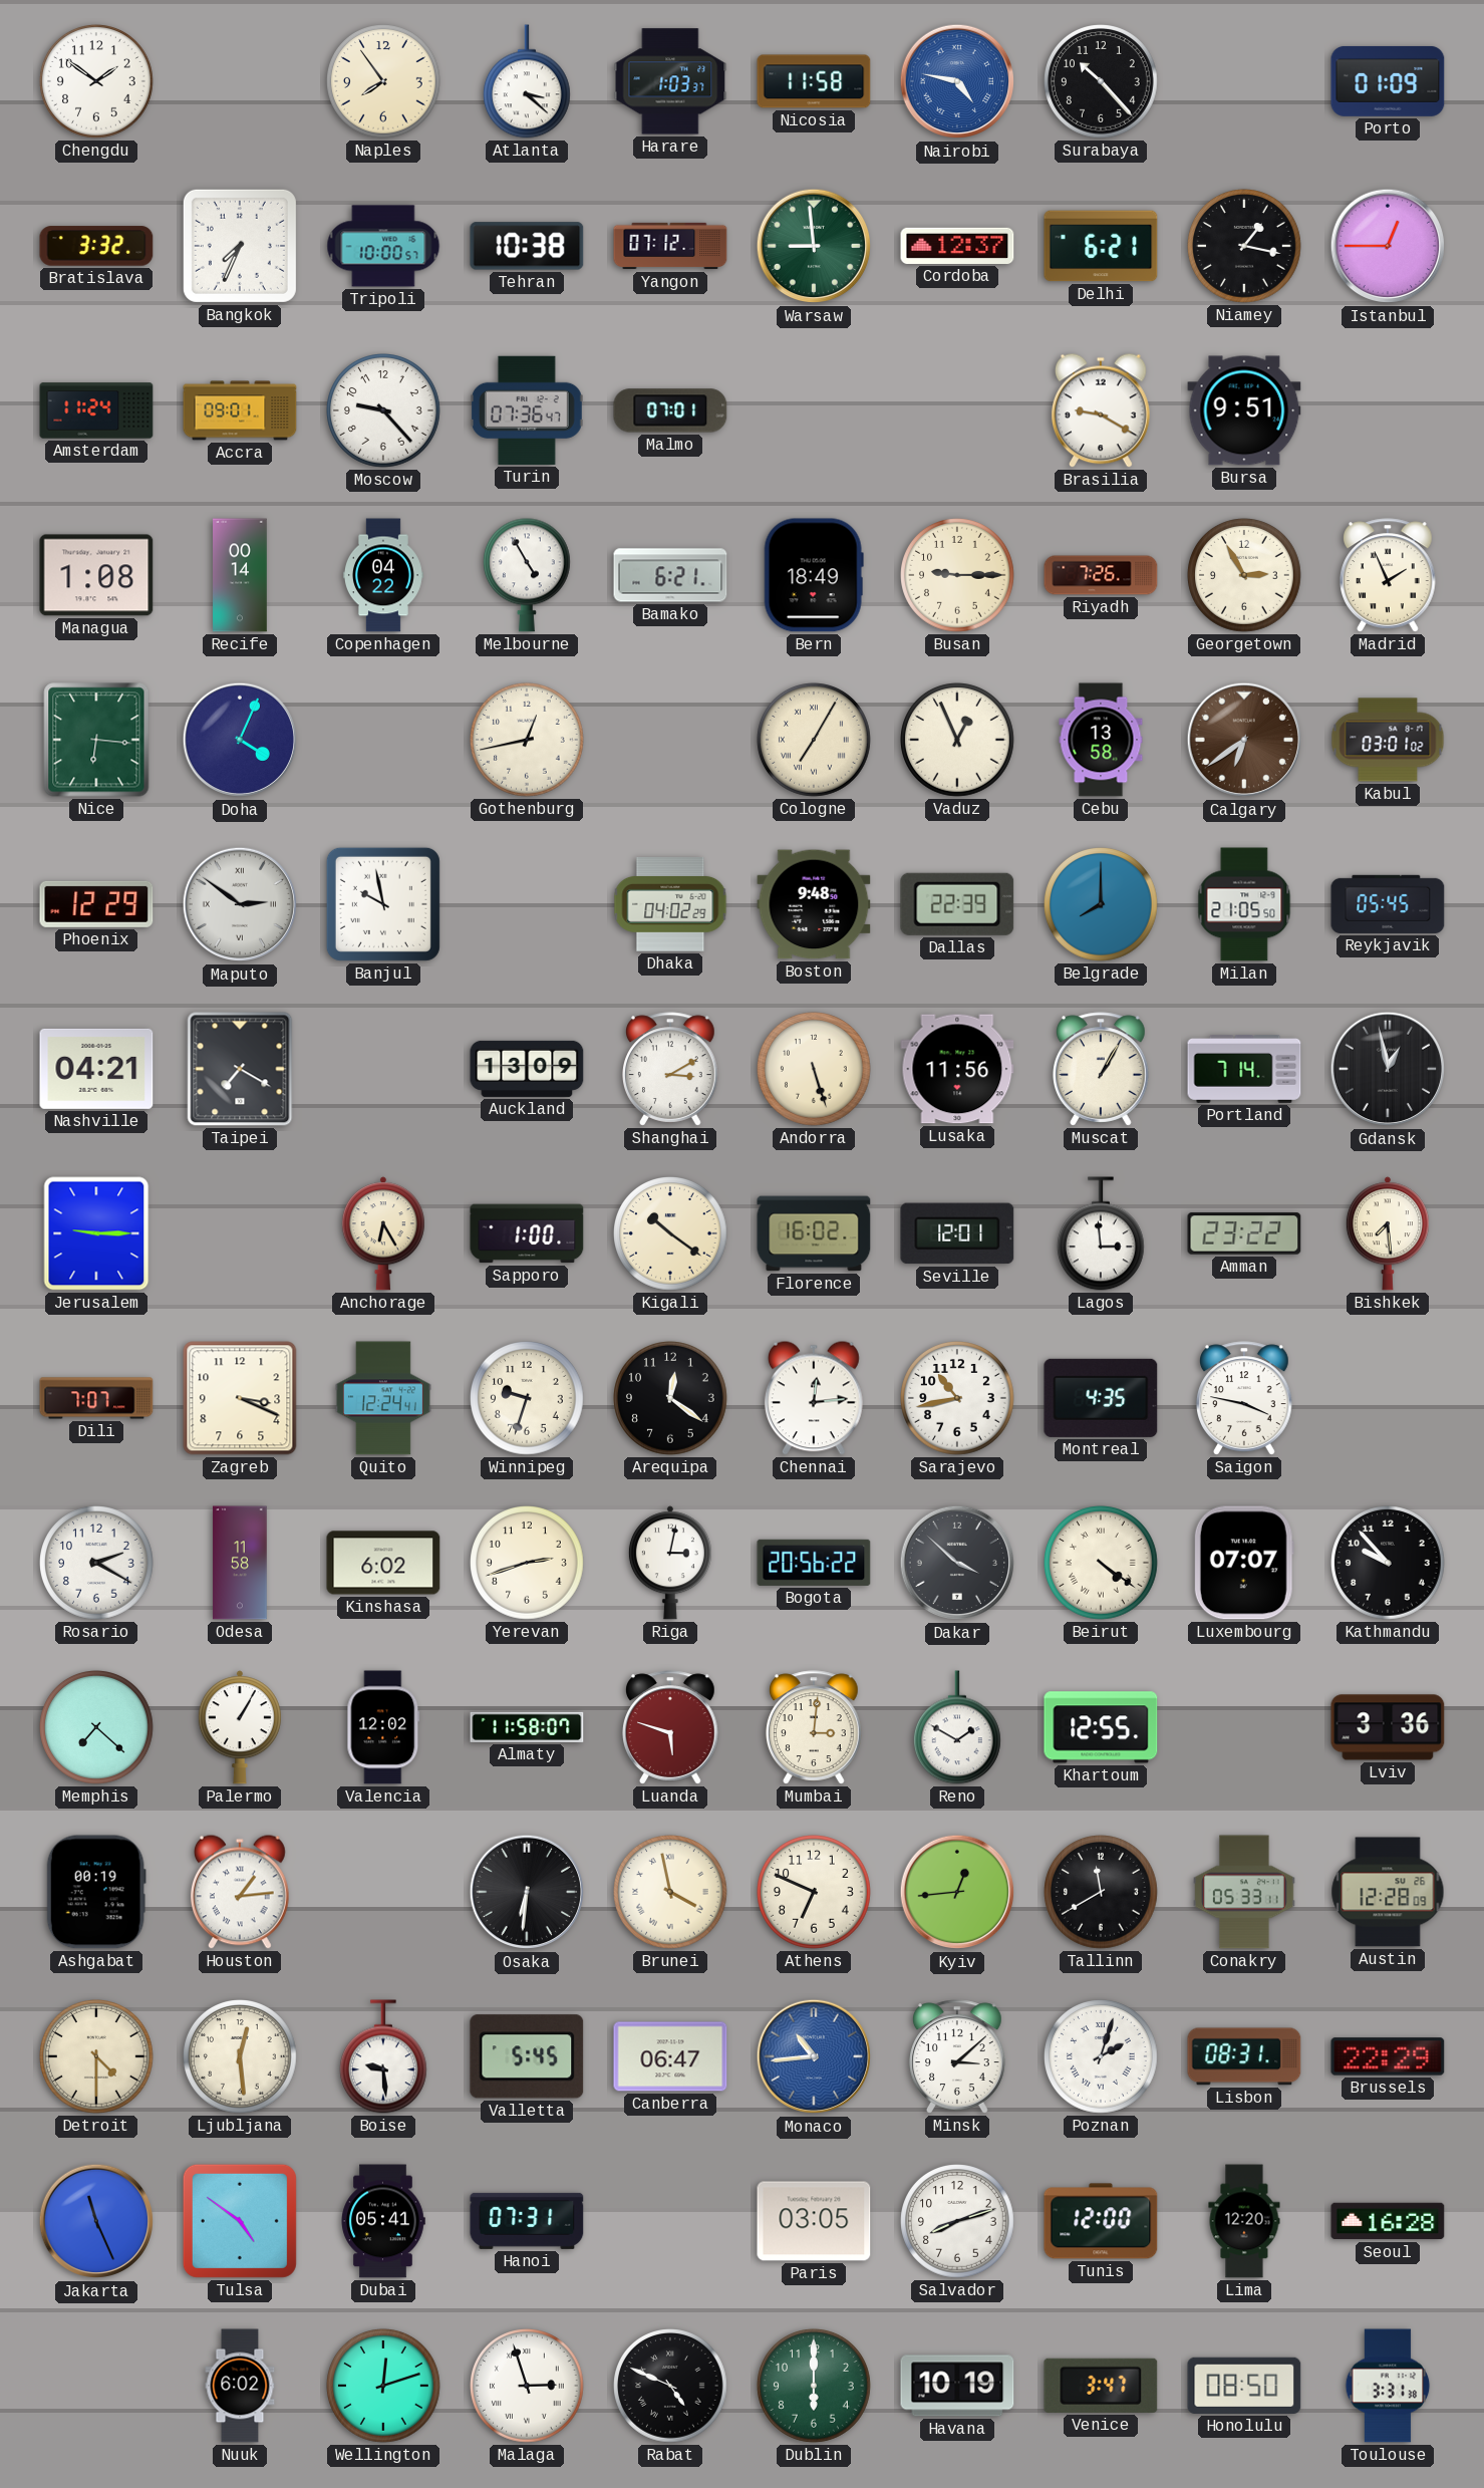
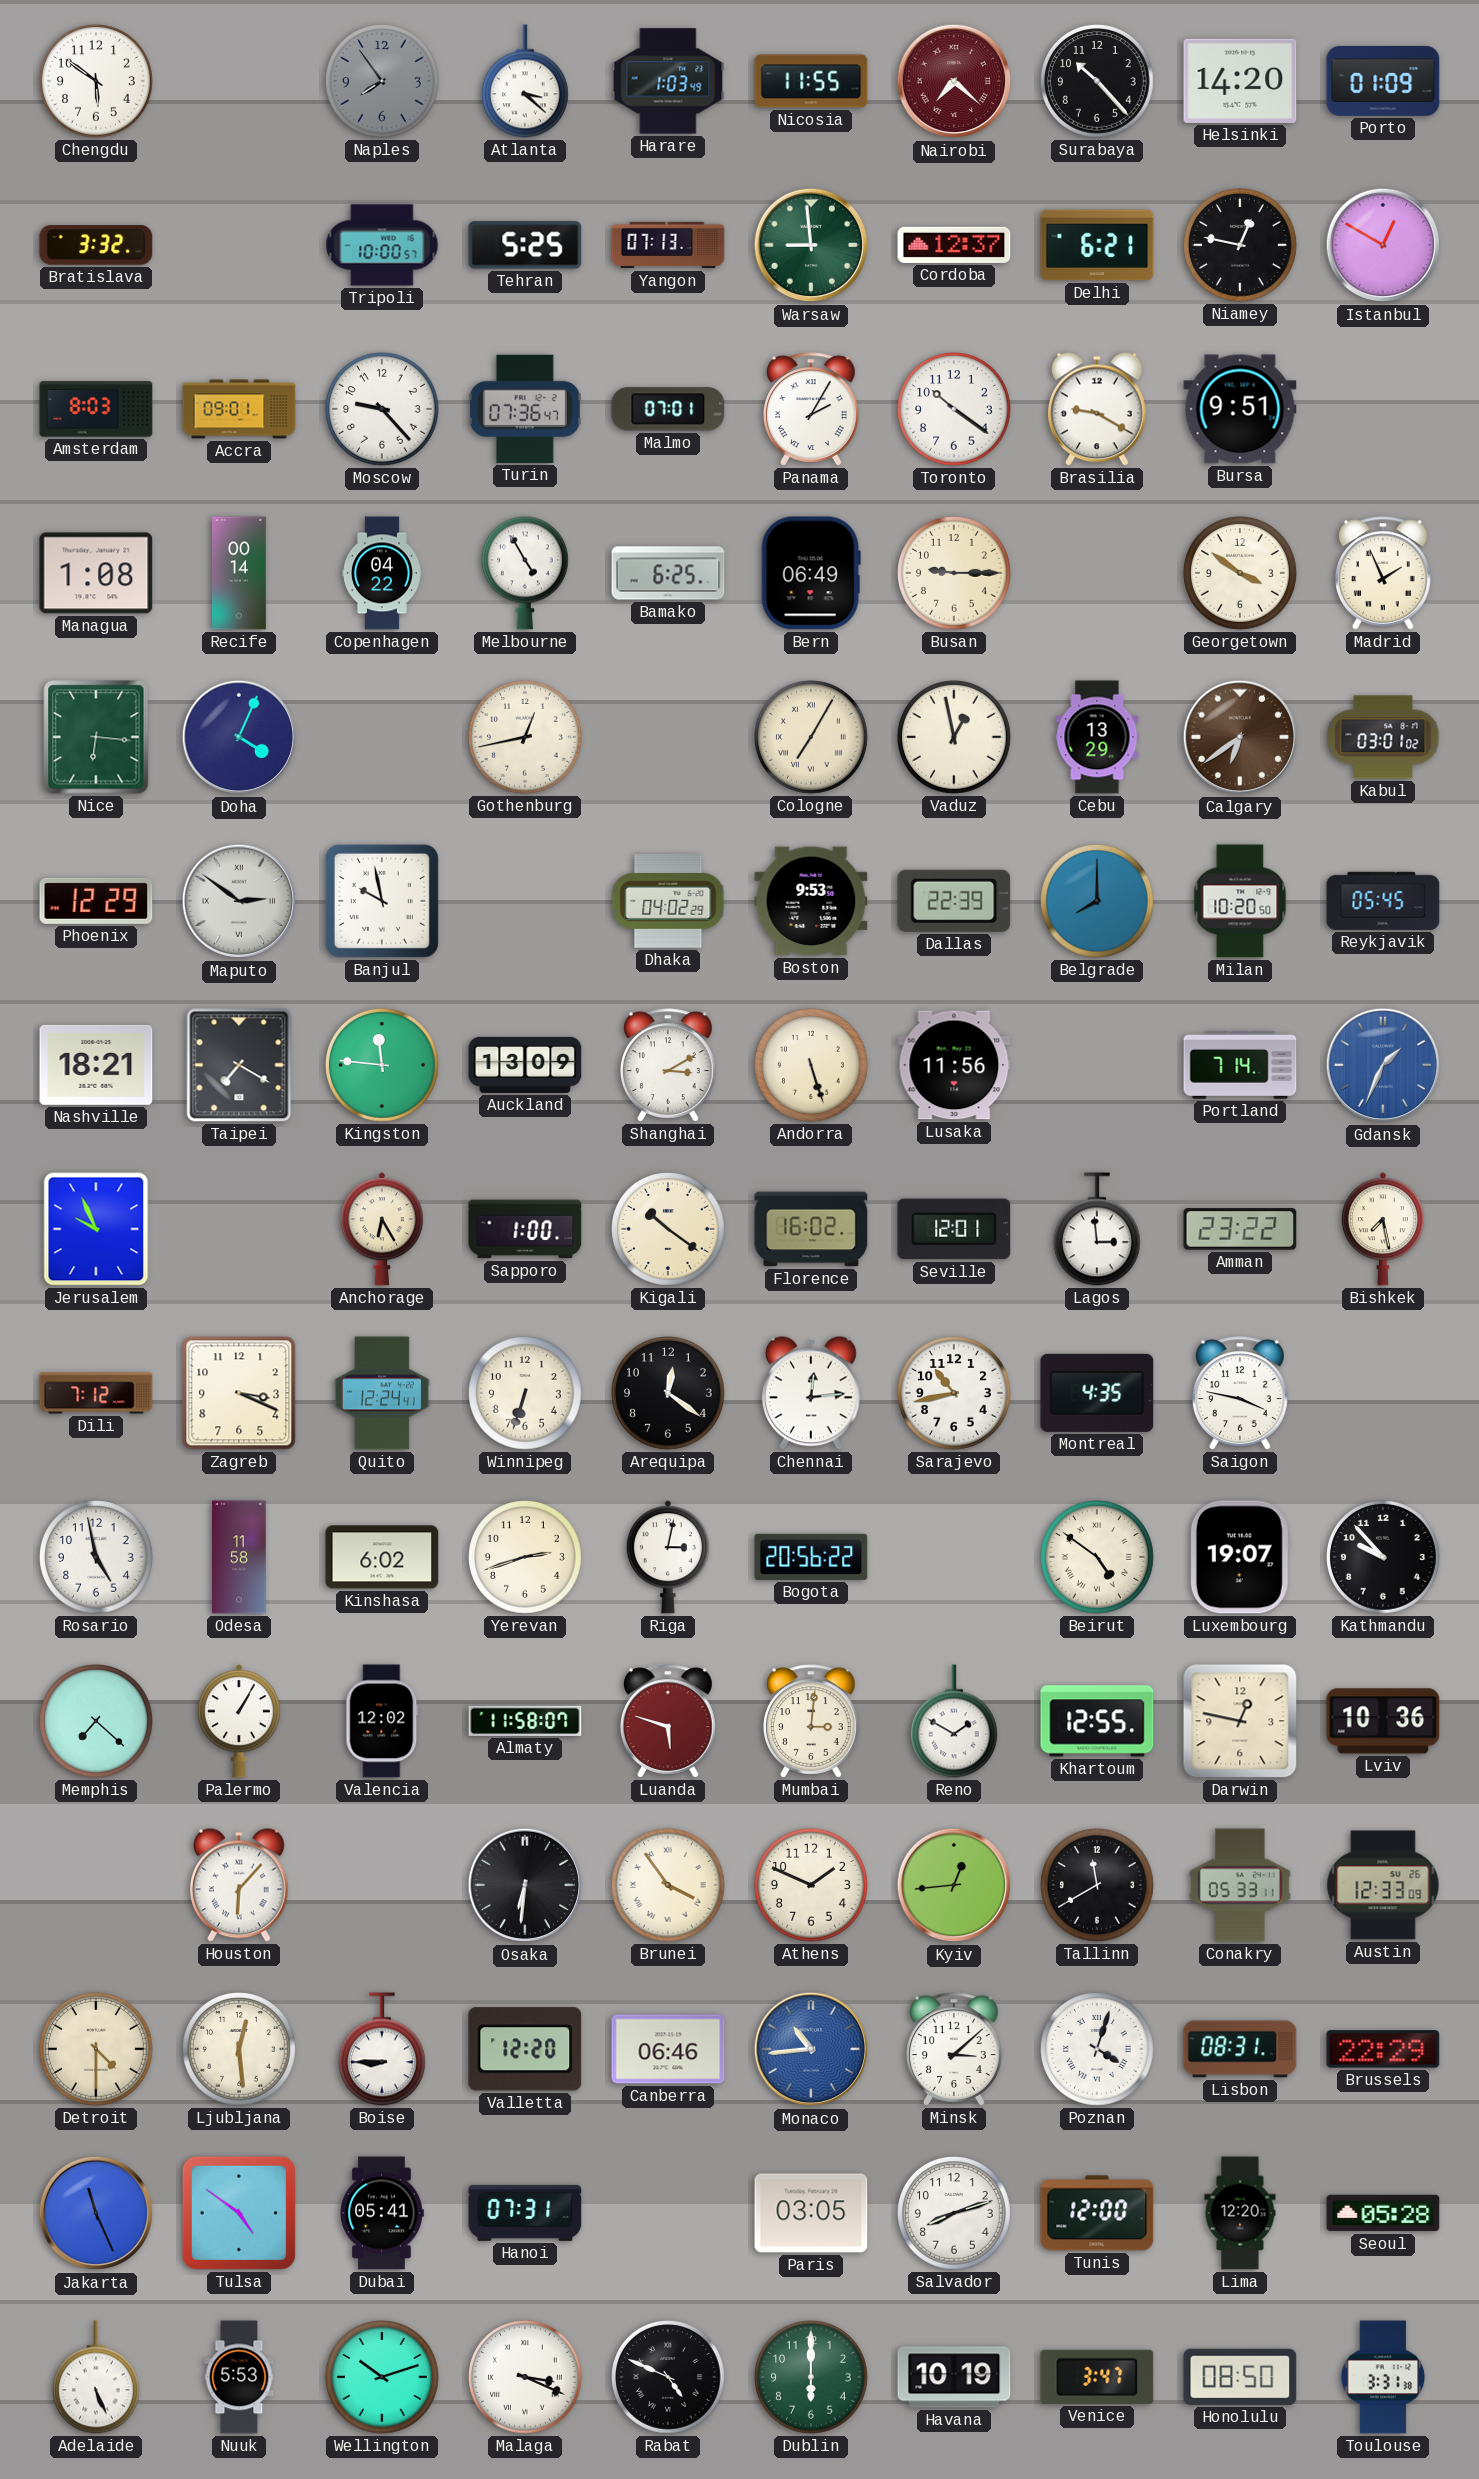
Chengdu: 1:51 -> 5:51 (97, 82)
Naples dial: cream -> grey (383, 82)
Harare: 1:03:37 -> 1:03:49 (668, 81)
Nicosia: 11:58 -> 11:55 (811, 81)
Nairobi: 4:47 -> 7:22 (954, 81)
Nairobi dial: blue -> burgundy (954, 81)
Helsinki: none -> 14:20 (1240, 81)
Bangkok: 7:34 -> none (240, 246)
Tehran: 10:38 -> 5:25 (525, 245)
Yangon: 07:12 -> 07:13 (668, 245)
Niamey: 1:17 -> 12:47 (1241, 246)
Istanbul: 12:45 -> 12:50 (1383, 245)
Amsterdam: 11:24 -> 8:03 (96, 409)
Panama: none -> 2:05 (812, 409)
Toronto: none -> 10:21 (955, 410)
Bamako: 6:21 -> 6:25 (668, 573)
Bern: 18:49 -> 06:49 (811, 573)
Riyadh: 7:26 -> none (1101, 575)
Georgetown: 2:55 -> 3:51 (1241, 574)
Vaduz: 12:56 -> 12:58 (955, 738)
Cebu: 13:58 -> 13:29 (1097, 737)
Boston: 9:48 -> 9:53 (811, 901)
Milan: 21:05 -> 10:20 (1240, 901)
Nashville: 04:21 -> 18:21 (96, 1065)
Kingston: none -> 11:46 (383, 1066)
Muscat: 1:05 -> none (1102, 1069)
Gdansk: 12:58 -> 1:34 (1383, 1065)
Gdansk dial: black -> blue (1383, 1065)
Jerusalem: 9:15 -> 9:56 (96, 1229)
Bishkek: 7:29 -> 7:28 (1383, 1229)
Dili: 7:07 -> 7:12 (96, 1393)
Winnipeg: 9:33 -> 6:33 (526, 1394)
Rosario: 2:20 -> 4:58 (97, 1558)
Dakar: 3:52 -> none (957, 1563)
Beirut: 4:21 -> 4:51 (1098, 1558)
Luxembourg: 07:07 -> 19:07 (1240, 1557)
Darwin: none -> 12:47 (1240, 1721)
Lviv: 3:36 -> 10:36 (1383, 1721)
Ashgabat: 00:19 -> none (96, 1892)
Houston: 1:14 -> 6:07 (239, 1885)
Brunei: 3:58 -> 3:54 (669, 1886)
Athens: 6:49 -> 1:49 (812, 1886)
Austin: 12:28 -> 12:33 (1383, 1885)
Boise: 9:29 -> 8:45 (382, 2049)
Valletta: 5:45 -> 12:20 (525, 2049)
Canberra: 06:47 -> 06:46 (668, 2049)
Poznan: 2:03 -> 4:03 (1098, 2050)
Seoul: 16:28 -> 05:28 (1383, 2213)
Adelaide: none -> 5:26 (96, 2377)
Nuuk: 6:02 -> 5:53 (239, 2377)
Wellington: 12:12 -> 10:12 (383, 2378)
Malaga: 2:57 -> 3:19 (526, 2378)
